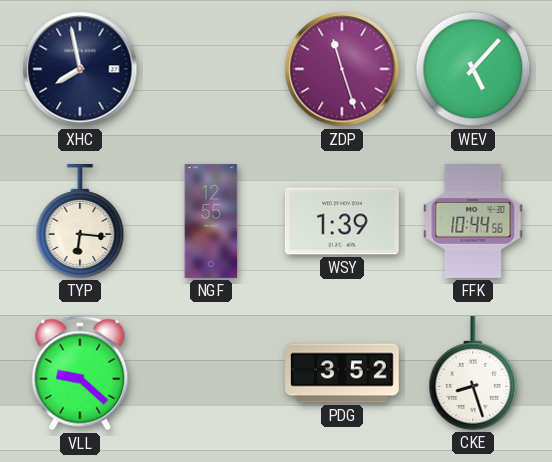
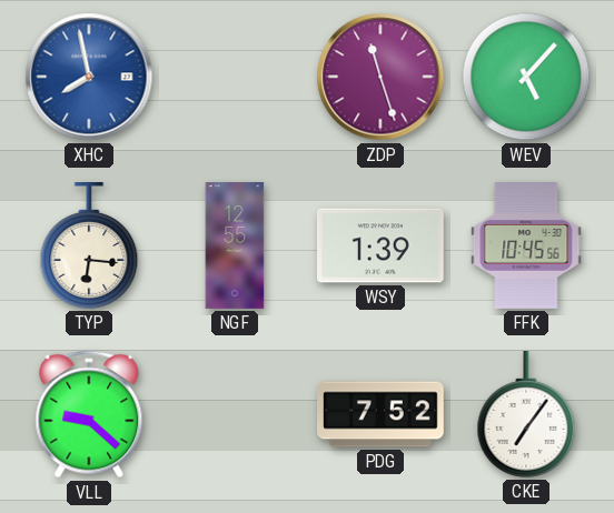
XHC dial: navy -> blue (89, 77)
FFK: 10:44 -> 10:45 (526, 247)
PDG: 3:52 -> 7:52 (382, 414)
CKE: 8:27 -> 7:06 (526, 415)
